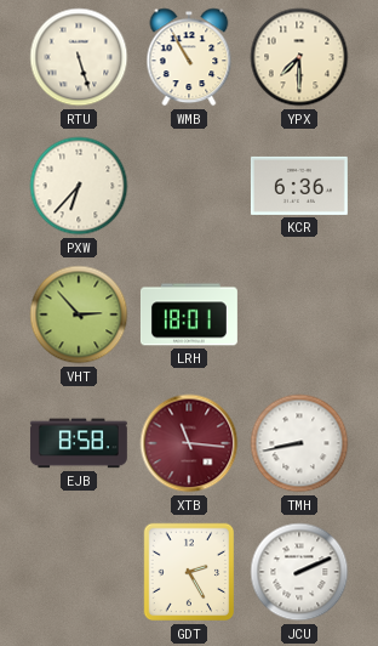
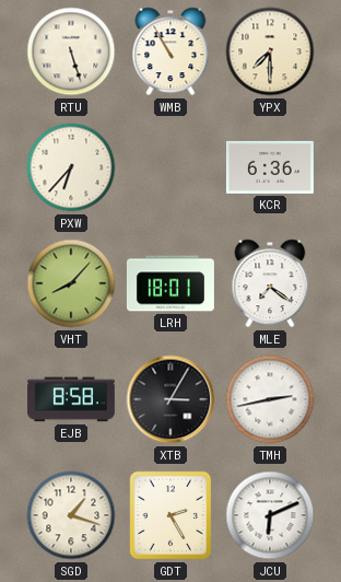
VHT: 2:53 -> 8:07 (71, 283)
MLE: none -> 7:21 (270, 283)
XTB: 11:16 -> 3:05 (170, 399)
XTB dial: burgundy -> black (170, 399)
TMH: 8:43 -> 2:43 (270, 399)
SGD: none -> 1:18 (71, 515)
JCU: 2:11 -> 6:11 (270, 515)
